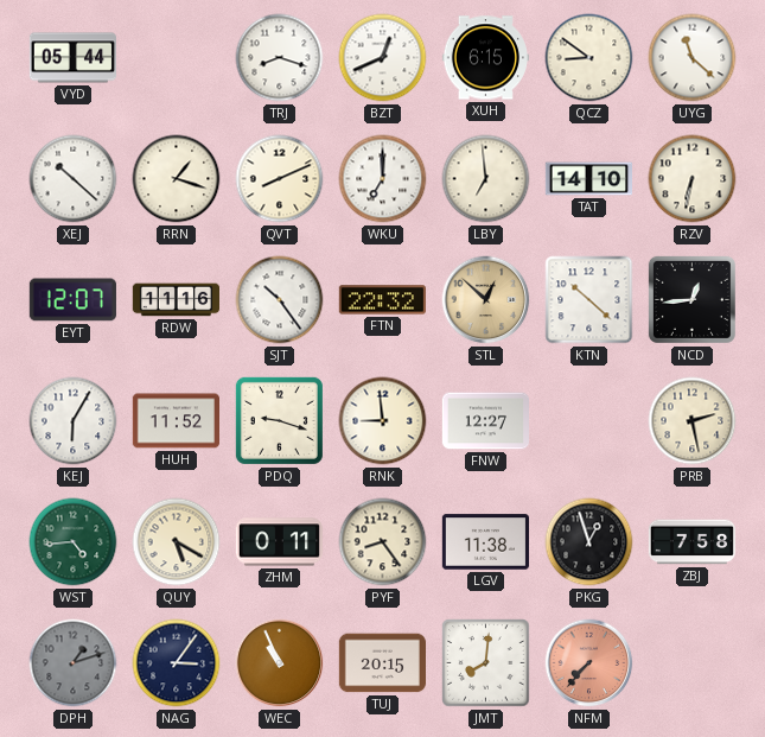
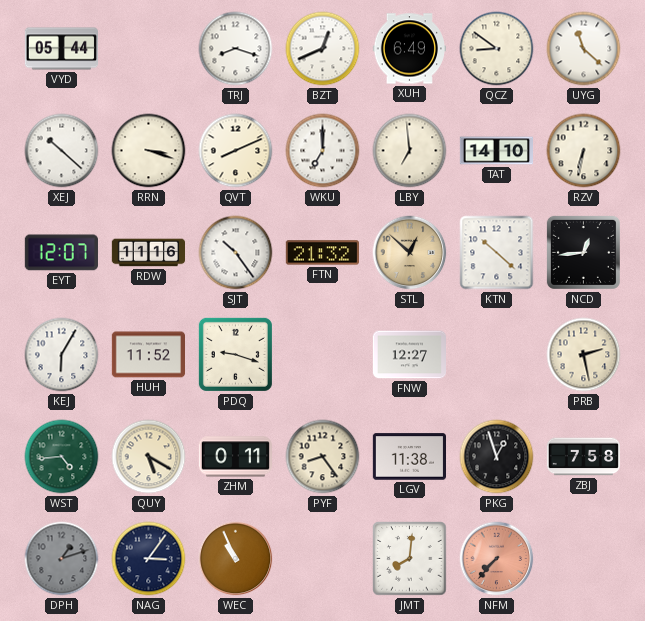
XUH: 6:15 -> 6:49 (409, 49)
RRN: 1:18 -> 3:18 (149, 151)
FTN: 22:32 -> 21:32 (322, 253)
RNK: 8:59 -> none (383, 421)
TUJ: 20:15 -> none (382, 663)
